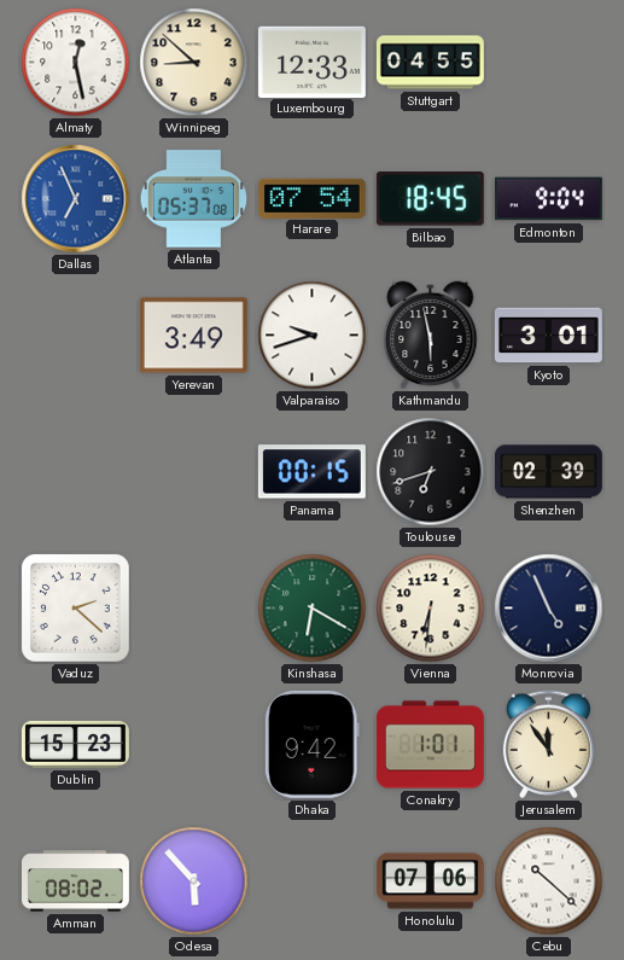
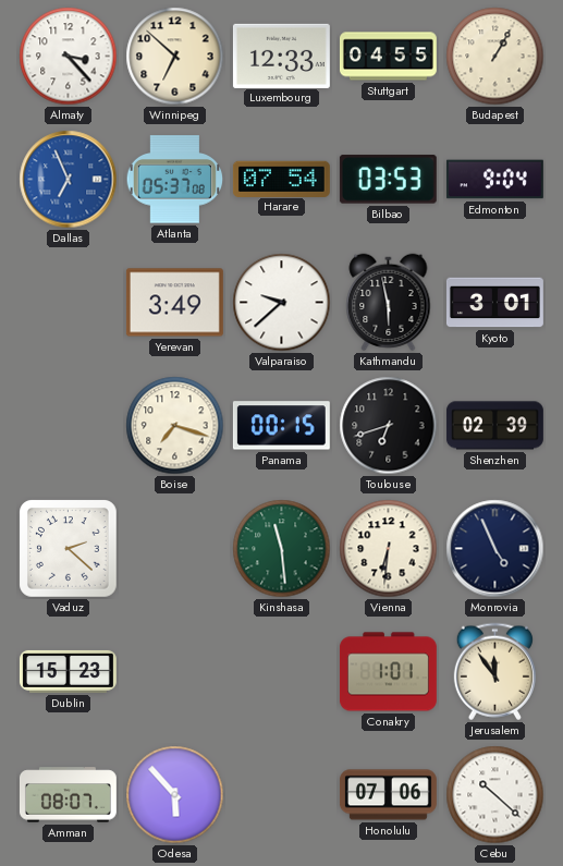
Almaty: 12:28 -> 3:23 (69, 57)
Winnipeg: 8:52 -> 6:52 (175, 57)
Budapest: none -> 1:05 (495, 57)
Bilbao: 18:45 -> 03:53 (388, 180)
Valparaiso: 9:42 -> 9:38 (282, 303)
Boise: none -> 7:18 (175, 426)
Kinshasa: 6:20 -> 11:29 (282, 549)
Dhaka: 9:42 -> none (311, 744)
Amman: 08:02 -> 08:07 (68, 795)
